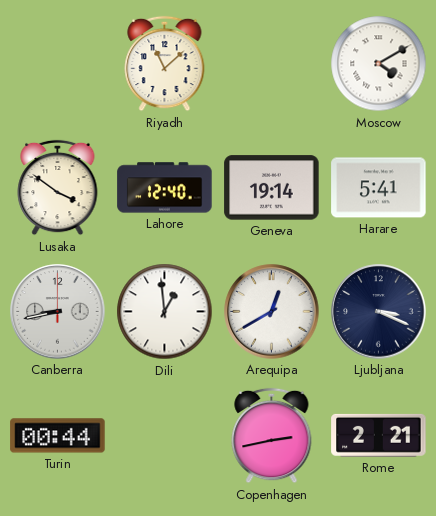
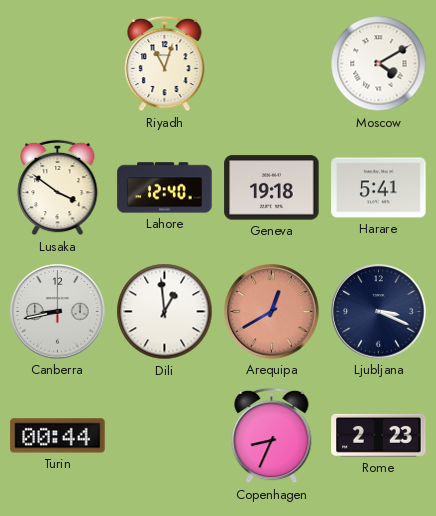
Riyadh: 11:08 -> 11:03 (165, 64)
Geneva: 19:14 -> 19:18 (272, 188)
Arequipa dial: white -> salmon (272, 312)
Copenhagen: 2:43 -> 8:34 (272, 436)
Rome: 2:21 -> 2:23 (379, 435)
